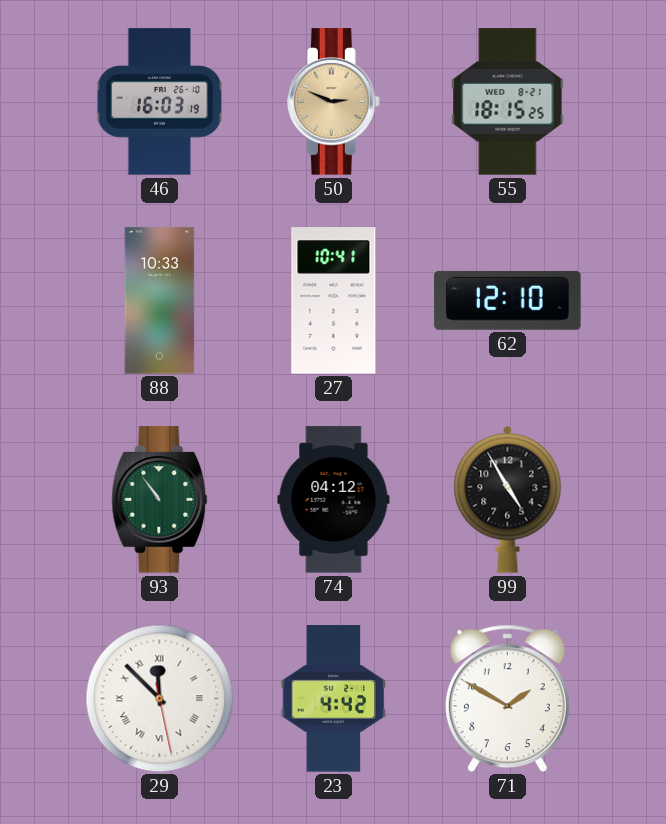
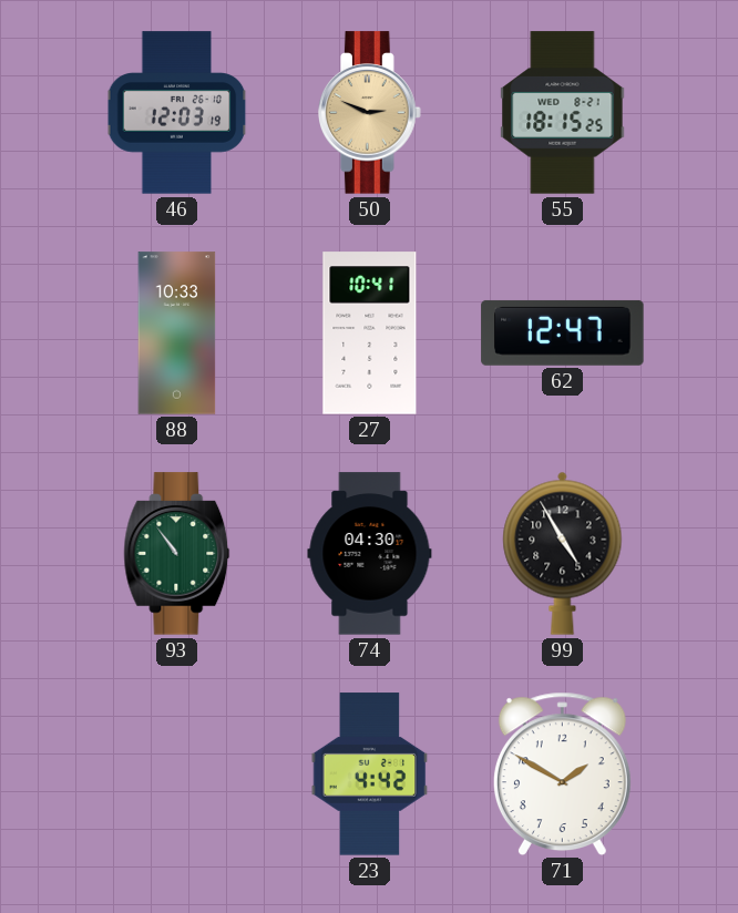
46: 16:03 -> 12:03 (177, 113)
62: 12:10 -> 12:47 (563, 332)
74: 04:12 -> 04:30 (370, 554)
29: 11:52 -> none (160, 699)
